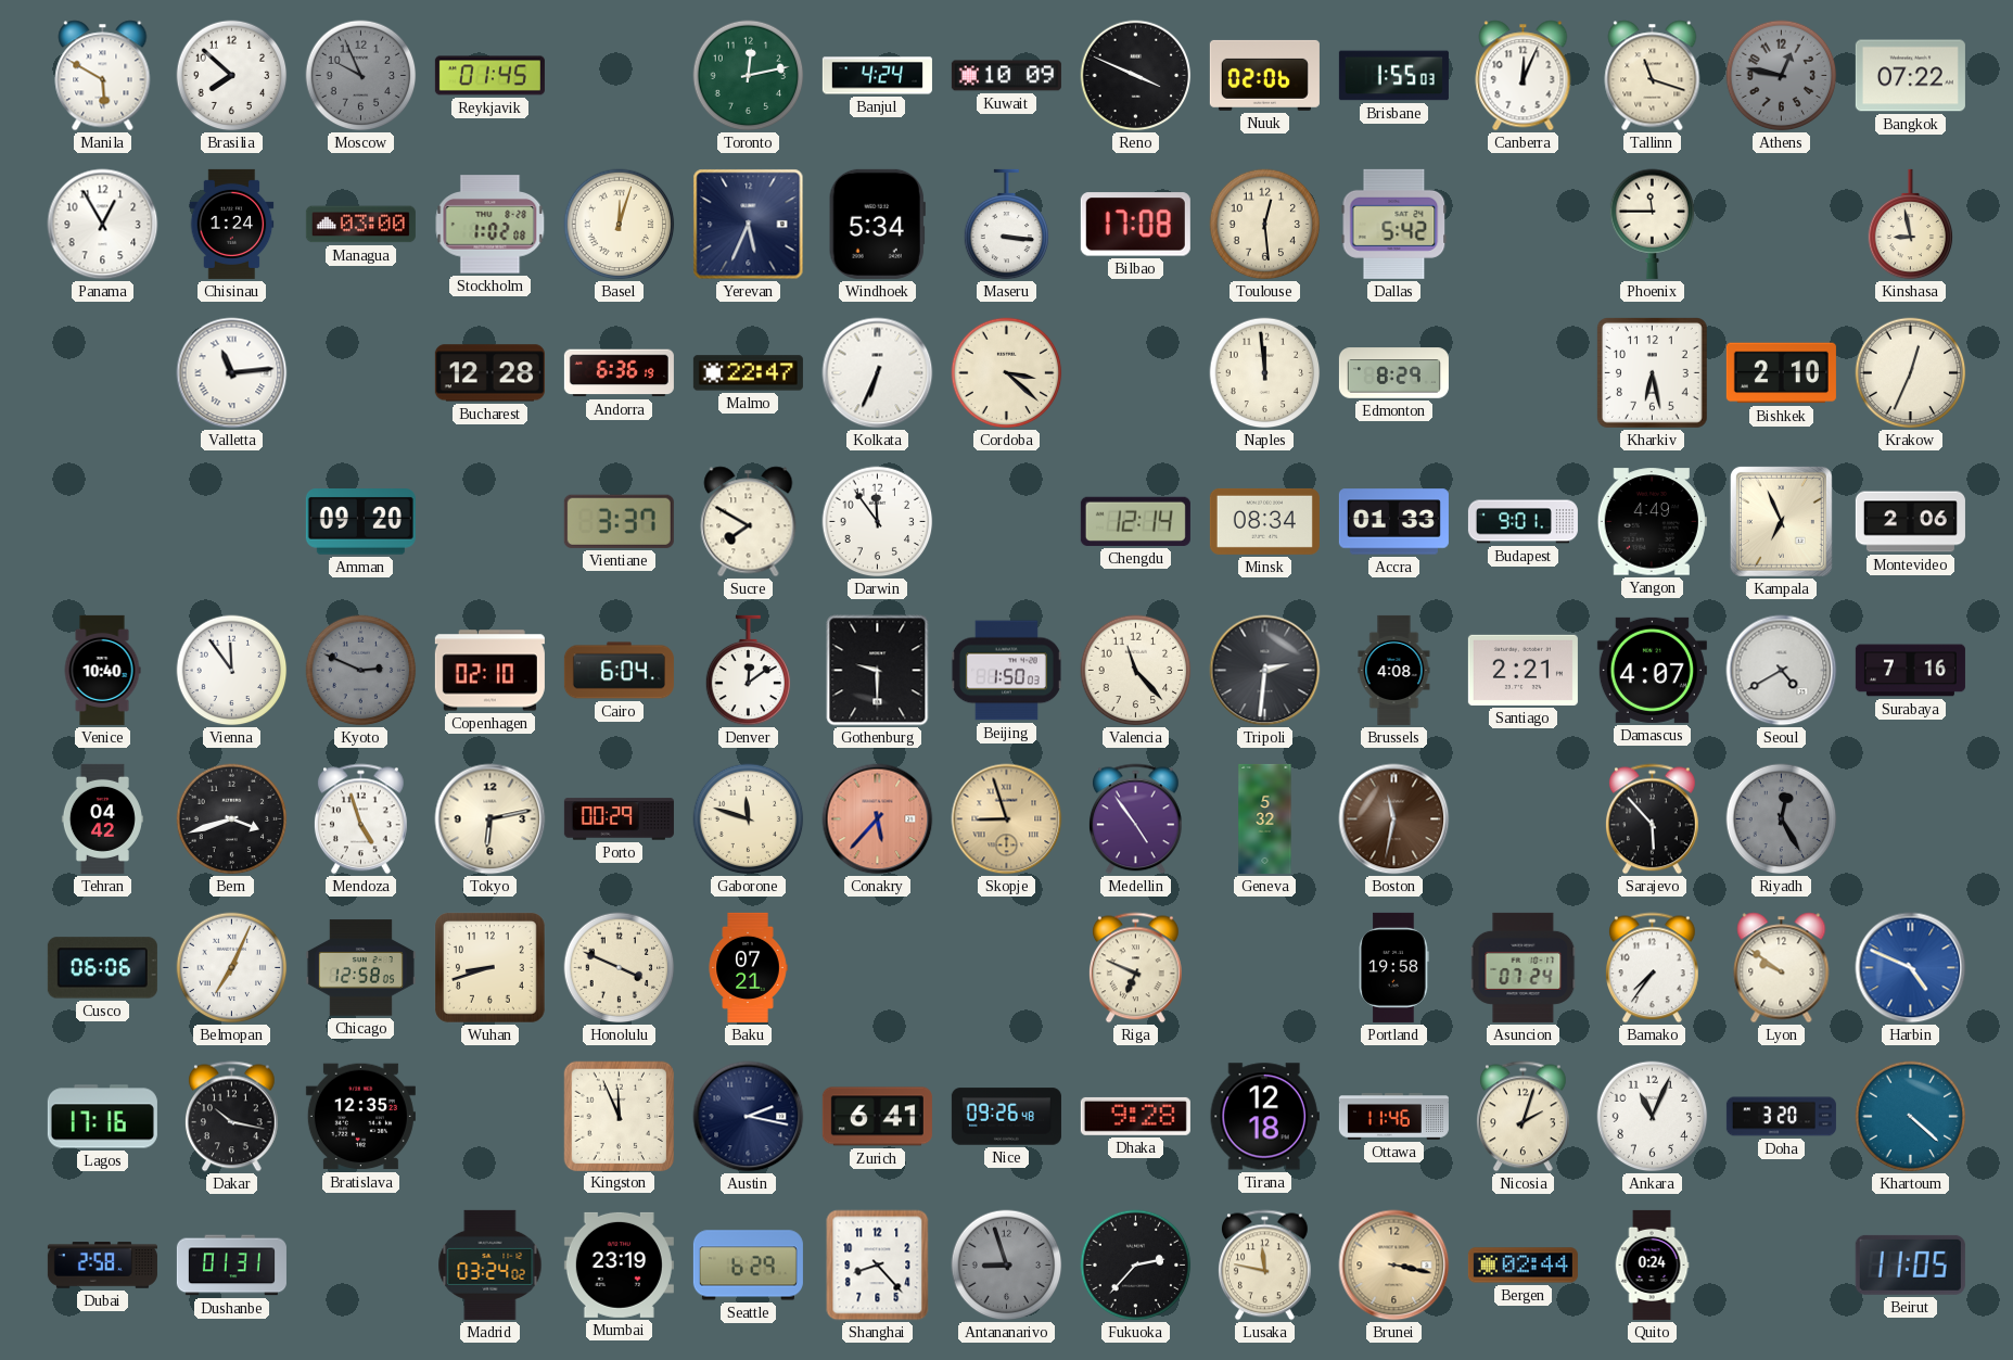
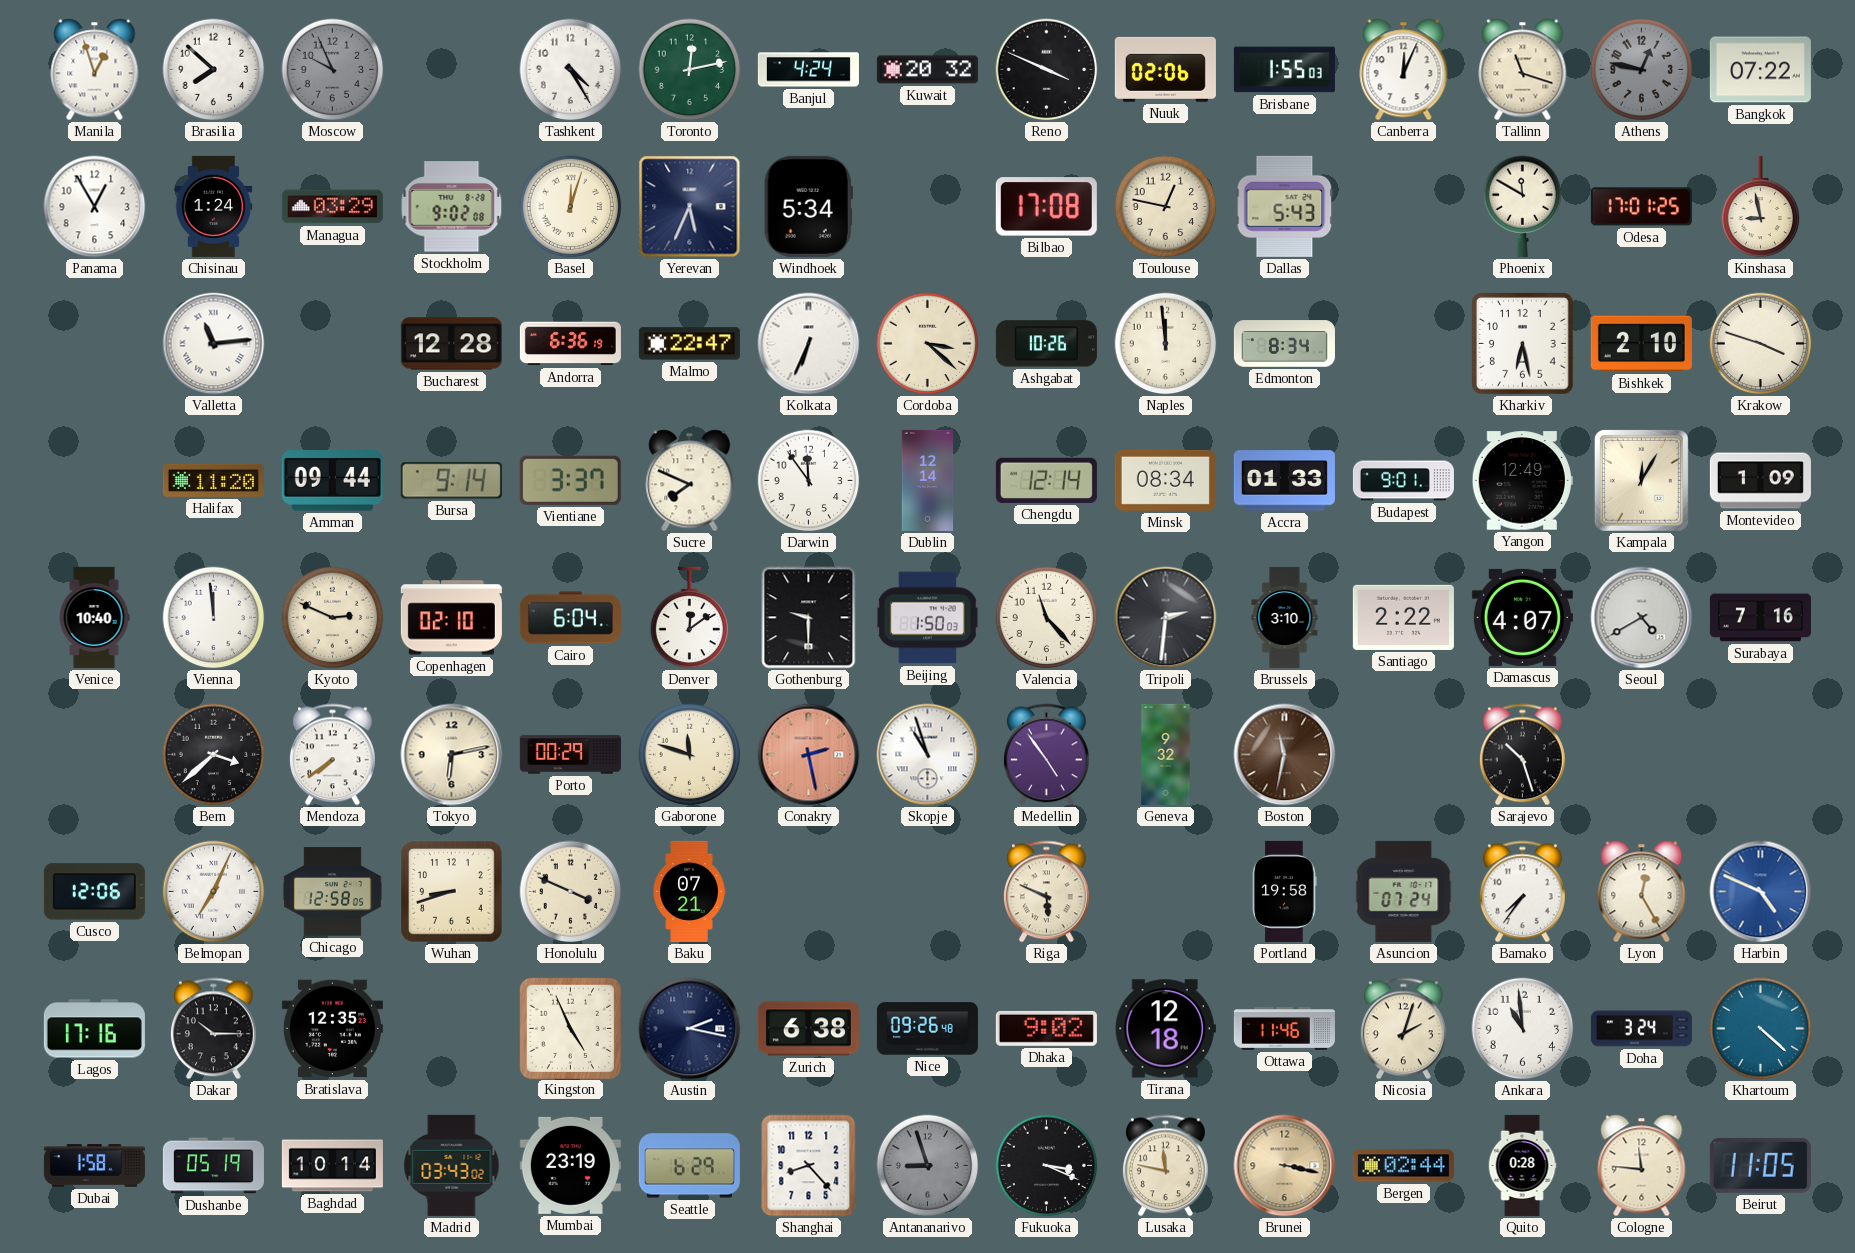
Manila: 5:50 -> 12:57 (95, 70)
Reykjavik: 01:45 -> none (489, 76)
Tashkent: none -> 4:25 (571, 70)
Kuwait: 10:09 -> 20:32 (927, 70)
Managua: 03:00 -> 03:29 (332, 207)
Stockholm: 1:02 -> 9:02 (452, 207)
Maseru: 3:16 -> none (1007, 225)
Toulouse: 12:29 -> 12:47 (1166, 207)
Dallas: 5:42 -> 5:43 (1285, 206)
Phoenix: 11:45 -> 11:50 (1523, 206)
Odesa: none -> 17:01 (1641, 207)
Ashgabat: none -> 10:26 (1046, 344)
Edmonton: 8:29 -> 8:34 (1284, 344)
Krakow: 12:34 -> 3:48 (1761, 344)
Halifax: none -> 11:20 (213, 480)
Amman: 09:20 -> 09:44 (332, 481)
Bursa: none -> 9:14 (451, 481)
Sucre: 7:50 -> 7:49 (690, 481)
Dublin: none -> 12:14 (928, 480)
Yangon: 4:49 -> 12:49 (1522, 481)
Kampala: 6:56 -> 12:05 (1641, 480)
Montevideo: 2:06 -> 1:09 (1760, 481)
Vienna: 11:54 -> 11:59 (214, 618)
Kyoto dial: grey -> cream (333, 618)
Brussels: 4:08 -> 3:10 (1285, 617)
Santiago: 2:21 -> 2:22 (1403, 617)
Tehran: 04:42 -> none (102, 818)
Bern: 3:42 -> 3:38 (214, 755)
Mendoza: 4:57 -> 7:39 (332, 755)
Conakry: 5:37 -> 2:28 (809, 755)
Skopje: 8:57 -> 10:57 (928, 755)
Skopje dial: champagne -> white (928, 755)
Geneva: 5:32 -> 9:32 (1166, 754)
Sarajevo: 5:53 -> 10:27 (1522, 755)
Riyadh: 12:25 -> none (1782, 819)
Cusco: 06:06 -> 12:06 (94, 892)
Riga: 6:49 -> 5:49 (1046, 892)
Lyon: 9:51 -> 12:25 (1642, 892)
Dakar: 10:17 -> 10:15 (213, 1029)
Kingston: 11:56 -> 4:56 (570, 1028)
Zurich: 6:41 -> 6:38 (808, 1029)
Dhaka: 9:28 -> 9:02 (1046, 1028)
Ankara: 11:04 -> 10:59 (1523, 1029)
Doha: 3:20 -> 3:24 (1641, 1029)
Dubai: 2:58 -> 1:58 (94, 1166)
Dushanbe: 01:31 -> 05:19 (213, 1166)
Baghdad: none -> 10:14 (332, 1166)
Madrid: 03:24 -> 03:43 (452, 1165)
Fukuoka: 2:37 -> 3:19 (1047, 1166)
Quito: 0:24 -> 0:28 (1522, 1165)
Cologne: none -> 11:46 (1642, 1166)
